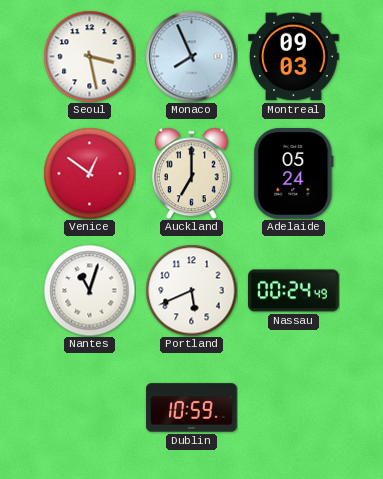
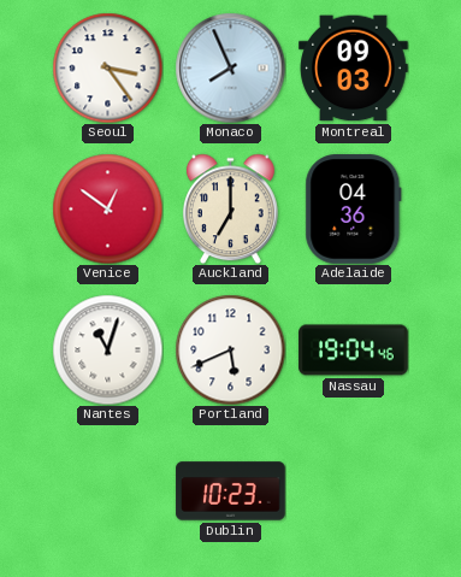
Seoul: 3:28 -> 3:24 (107, 67)
Adelaide: 05:24 -> 04:36 (354, 210)
Nassau: 00:24 -> 19:04 (354, 351)
Dublin: 10:59 -> 10:23 (231, 491)
